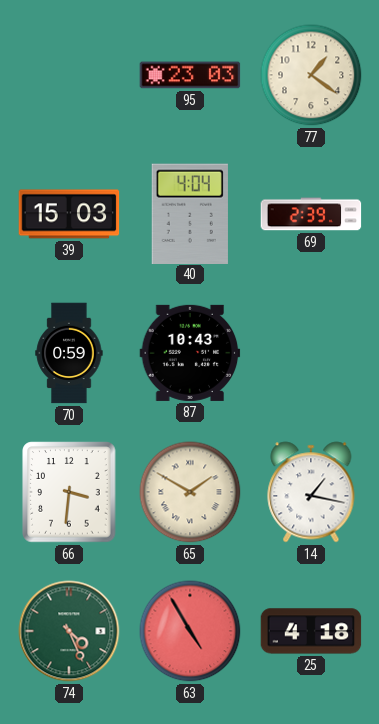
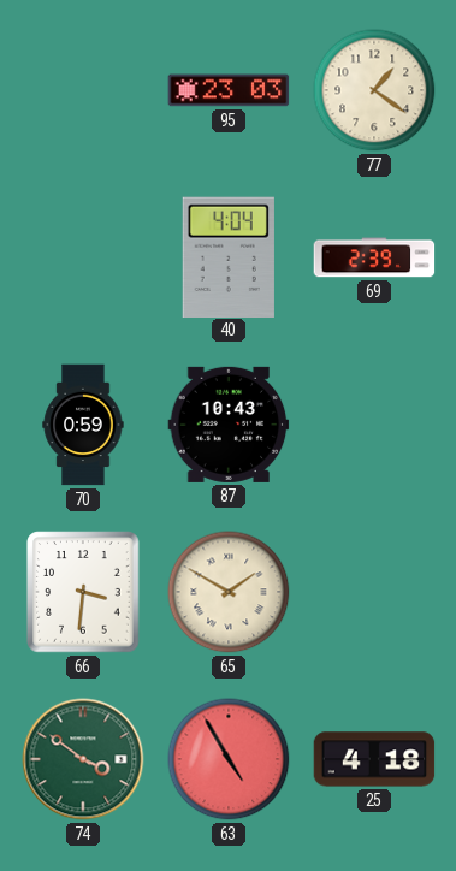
39: 15:03 -> none (69, 214)
14: 1:17 -> none (311, 492)
74: 4:26 -> 3:51 (83, 759)
